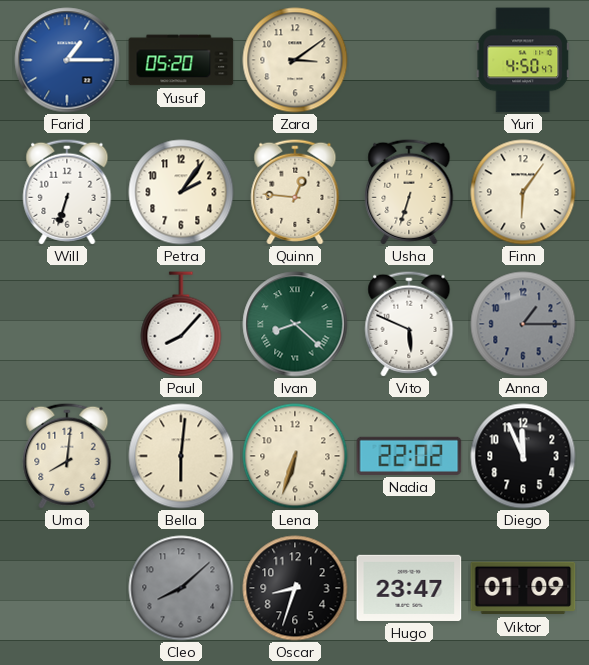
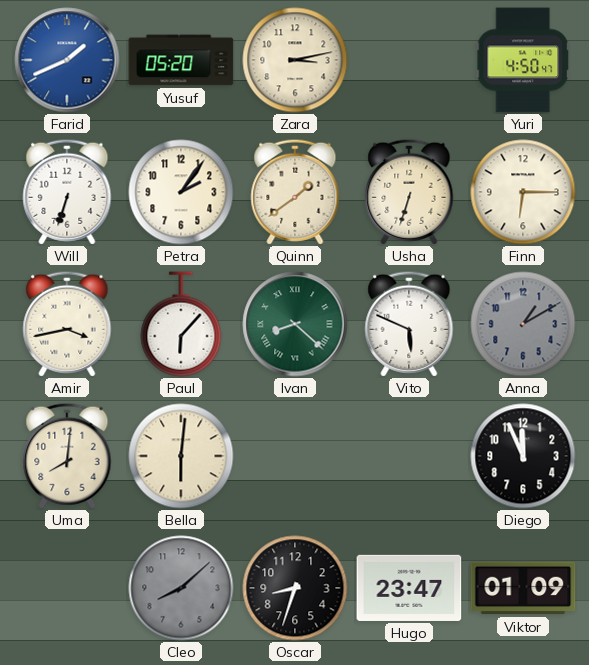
Farid: 1:15 -> 1:41 (67, 60)
Zara: 3:09 -> 3:13 (295, 60)
Quinn: 12:46 -> 1:39 (295, 192)
Finn: 6:06 -> 6:15 (523, 192)
Amir: none -> 3:43 (67, 324)
Paul: 8:07 -> 6:07 (181, 324)
Anna: 1:15 -> 1:10 (523, 324)
Lena: 6:33 -> none (295, 456)
Nadia: 22:02 -> none (409, 456)
